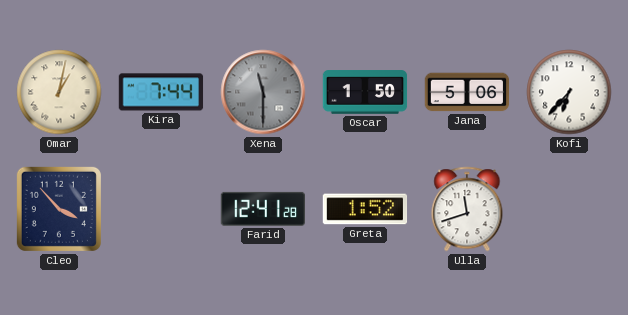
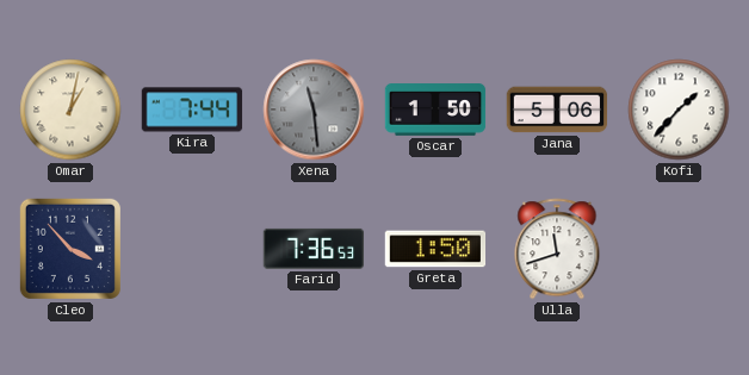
Xena: 11:30 -> 11:29 (314, 110)
Kofi: 6:37 -> 1:37 (679, 110)
Farid: 12:41 -> 7:36 (312, 249)
Greta: 1:52 -> 1:50 (435, 249)
